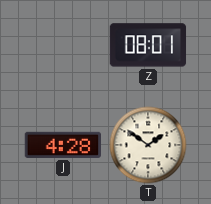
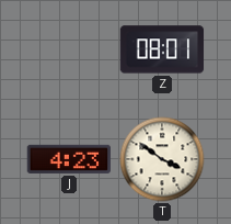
J: 4:28 -> 4:23 (69, 159)
T: 1:51 -> 3:51 (162, 159)
